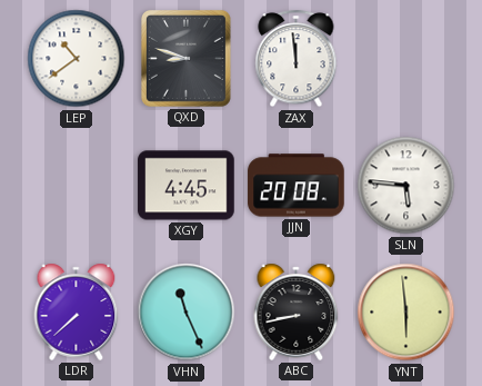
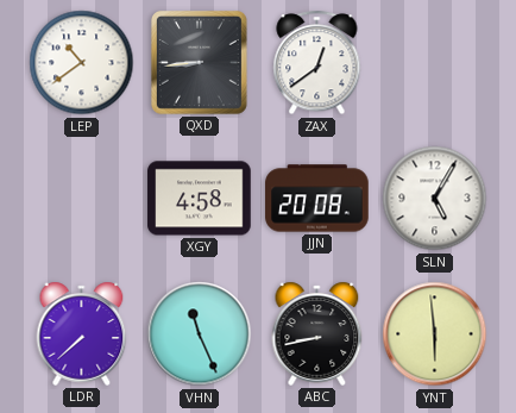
QXD: 8:48 -> 8:44 (199, 62)
ZAX: 11:59 -> 12:39 (317, 63)
XGY: 4:45 -> 4:58 (200, 199)
SLN: 5:46 -> 5:05 (435, 199)
